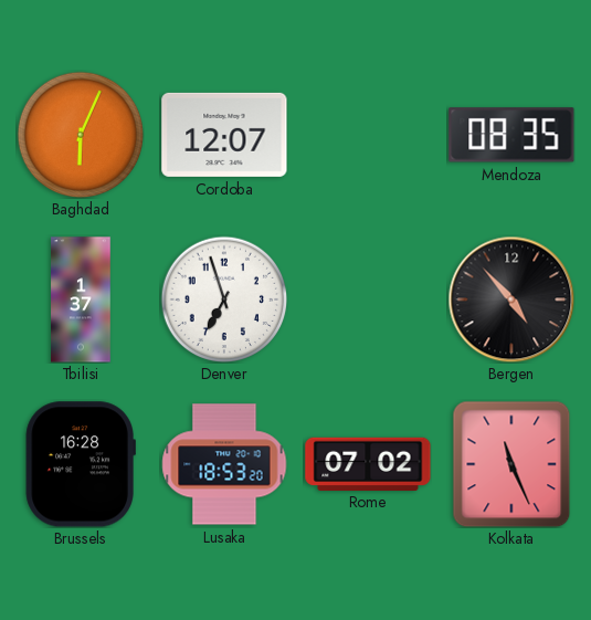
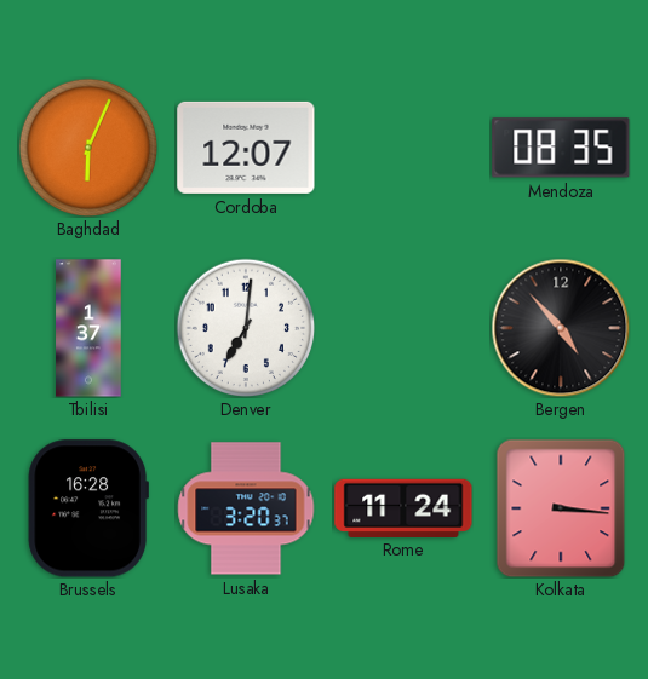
Denver: 6:57 -> 7:01 (246, 328)
Lusaka: 18:53 -> 3:20 (246, 508)
Rome: 07:02 -> 11:24 (403, 507)
Kolkata: 11:26 -> 3:16 (561, 508)
